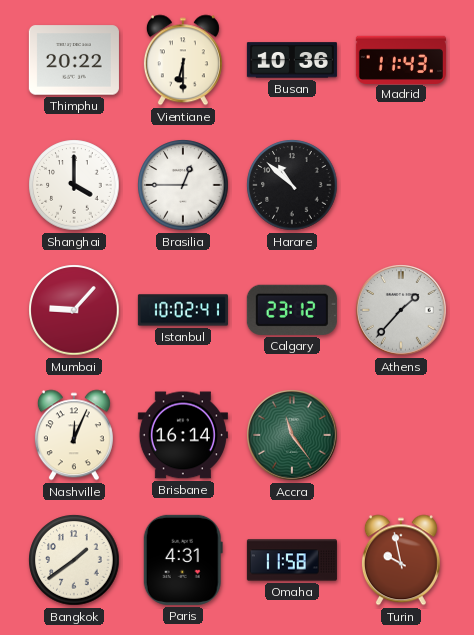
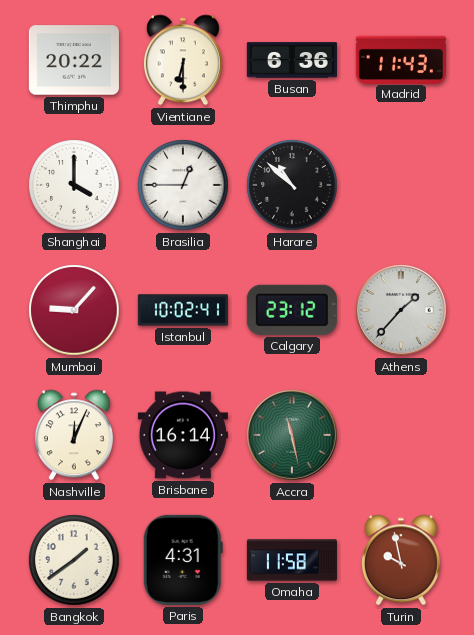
Busan: 10:36 -> 6:36 (292, 60)
Accra: 11:24 -> 11:28 (292, 435)
